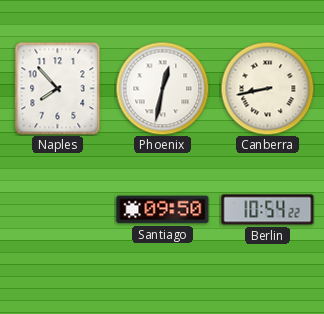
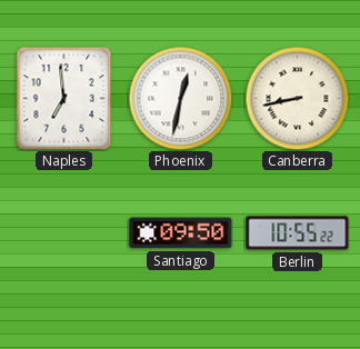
Naples: 7:53 -> 6:59 (64, 98)
Berlin: 10:54 -> 10:55 (298, 233)
